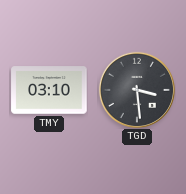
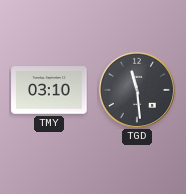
TGD: 3:29 -> 11:29 (137, 90)
